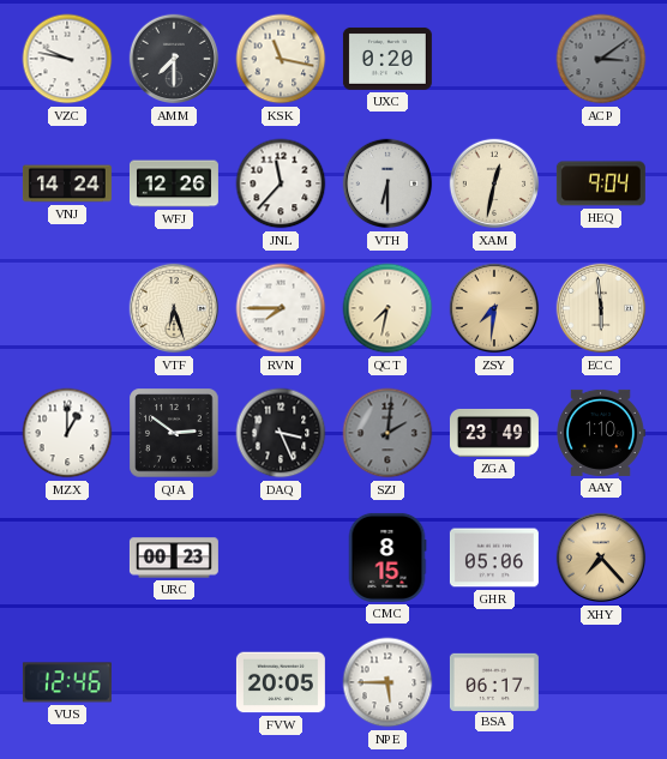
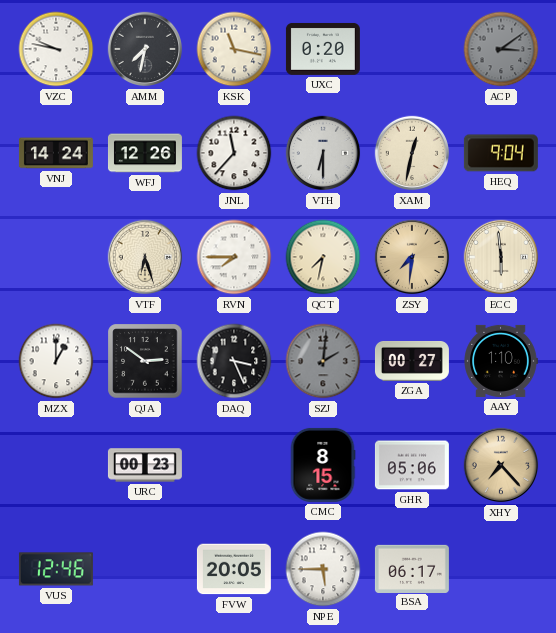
AMM: 7:30 -> 7:32 (145, 49)
ZGA: 23:49 -> 00:27 (412, 361)
